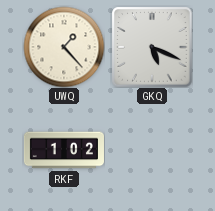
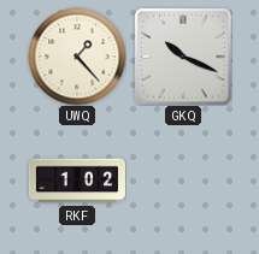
GKQ: 5:19 -> 10:19 (183, 57)
